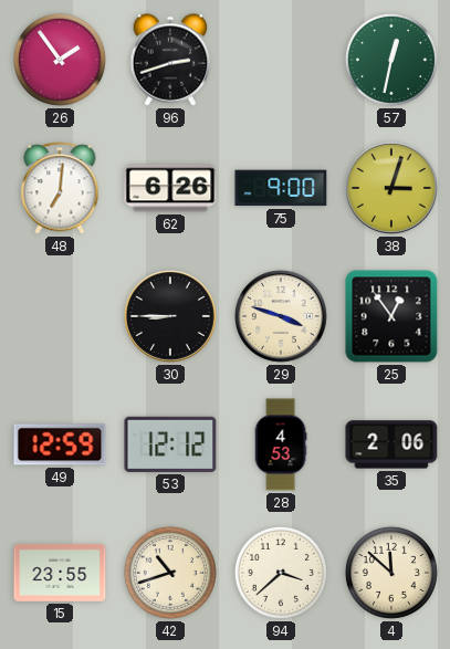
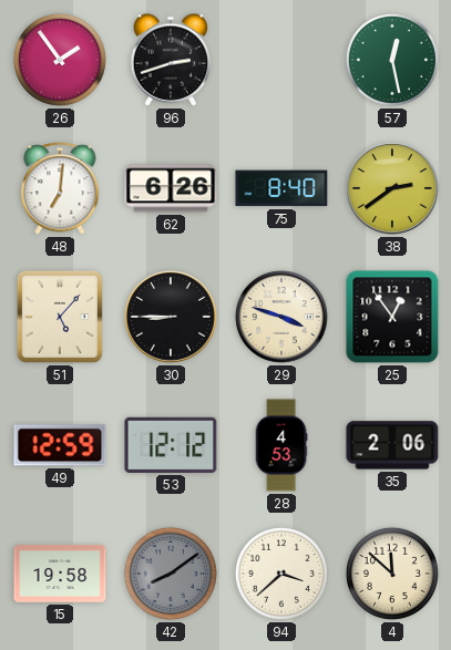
57: 12:32 -> 12:28 (392, 60)
75: 9:00 -> 8:40 (281, 188)
38: 3:03 -> 2:39 (393, 189)
51: none -> 5:07 (60, 317)
15: 23:55 -> 19:58 (60, 574)
42: 10:42 -> 8:09 (171, 574)
42 dial: cream -> grey (171, 574)
